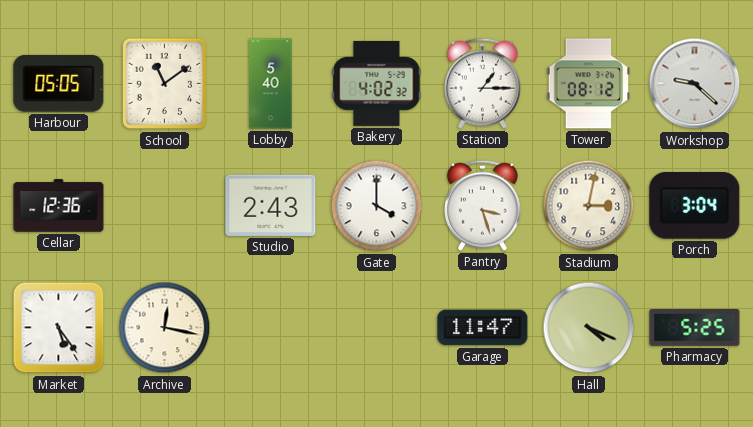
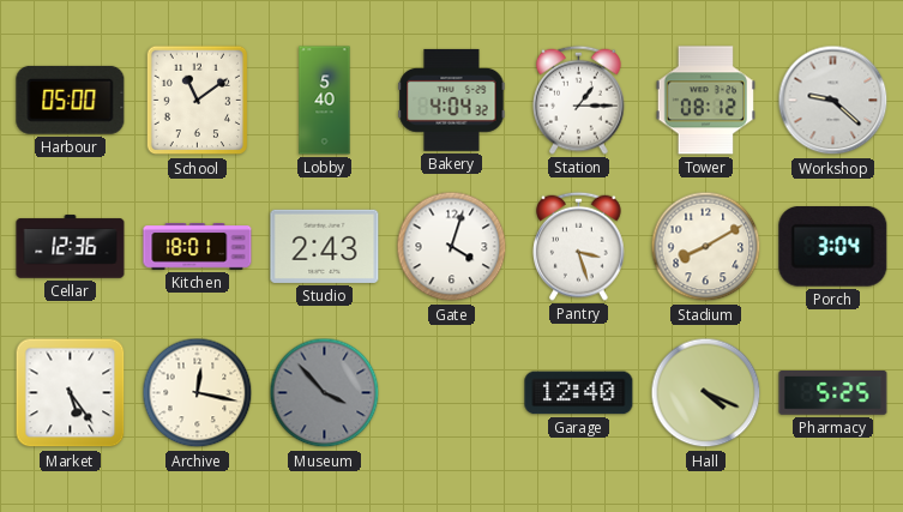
Harbour: 05:05 -> 05:00 (71, 100)
Bakery: 4:02 -> 4:04 (452, 100)
Kitchen: none -> 18:01 (198, 247)
Gate: 4:00 -> 4:03 (452, 247)
Stadium: 3:02 -> 8:10 (706, 247)
Museum: none -> 3:53 (325, 393)
Garage: 11:47 -> 12:40 (579, 393)
